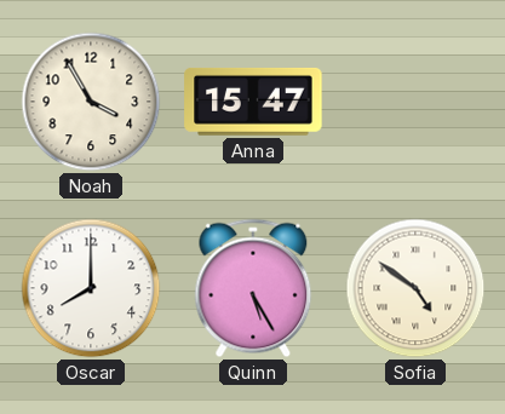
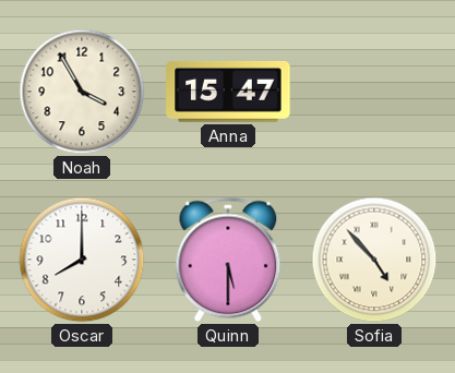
Quinn: 5:25 -> 5:30 (228, 260)
Sofia: 4:51 -> 4:53 (374, 260)
